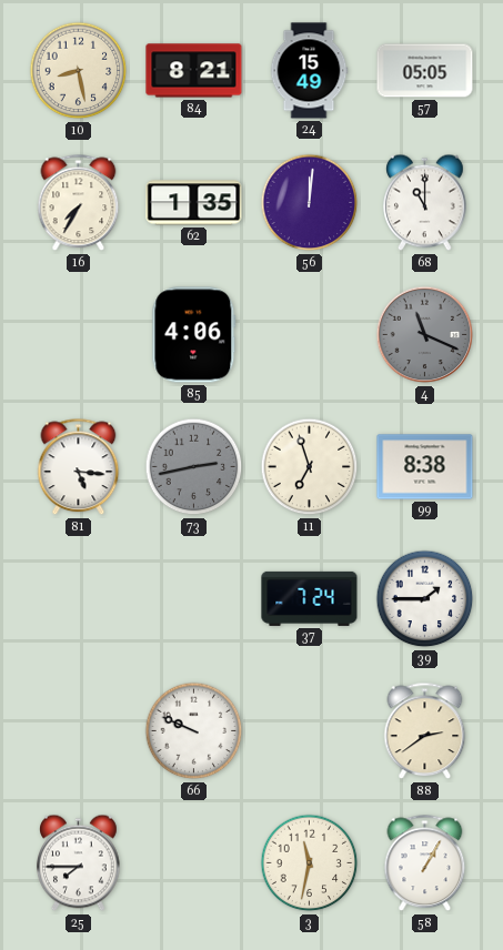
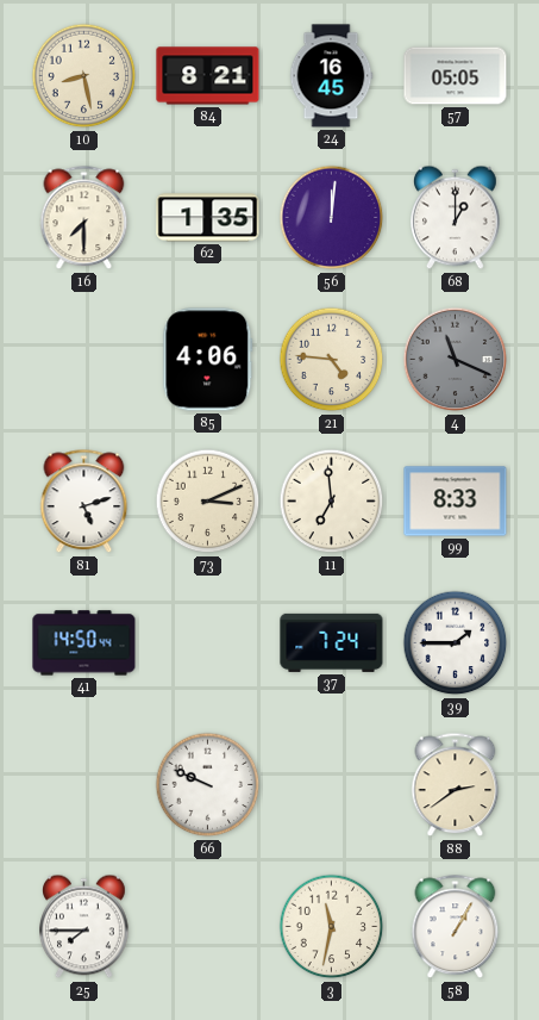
24: 15:49 -> 16:45 (331, 76)
16: 7:35 -> 7:30 (84, 218)
68: 11:00 -> 1:00 (456, 218)
21: none -> 4:46 (332, 360)
81: 5:16 -> 5:12 (84, 502)
73: 2:43 -> 3:11 (208, 502)
73 dial: grey -> cream (208, 502)
11: 6:57 -> 6:59 (332, 502)
99: 8:38 -> 8:33 (456, 502)
41: none -> 14:50 (84, 643)
